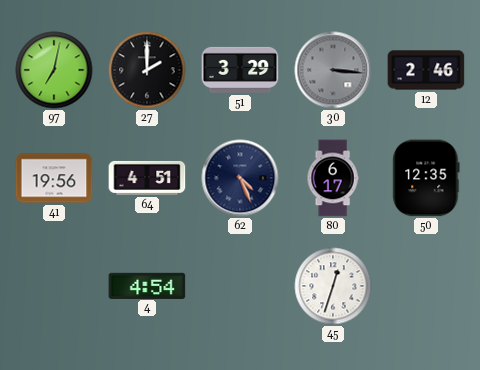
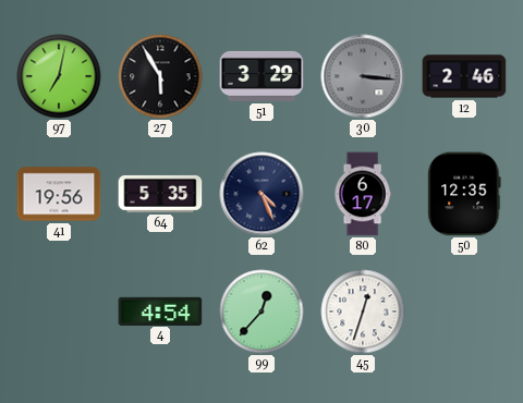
27: 2:00 -> 5:55 (160, 76)
64: 4:51 -> 5:35 (160, 194)
99: none -> 12:37 (261, 312)
